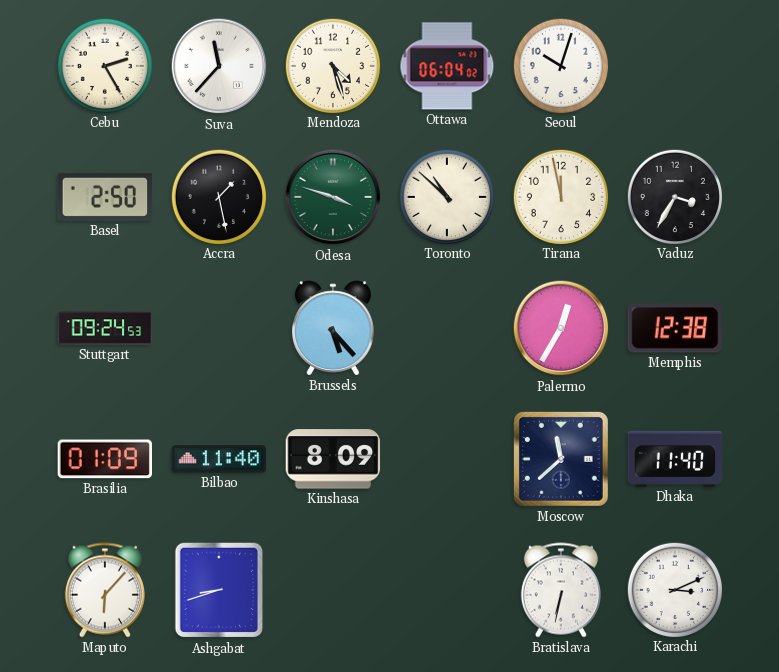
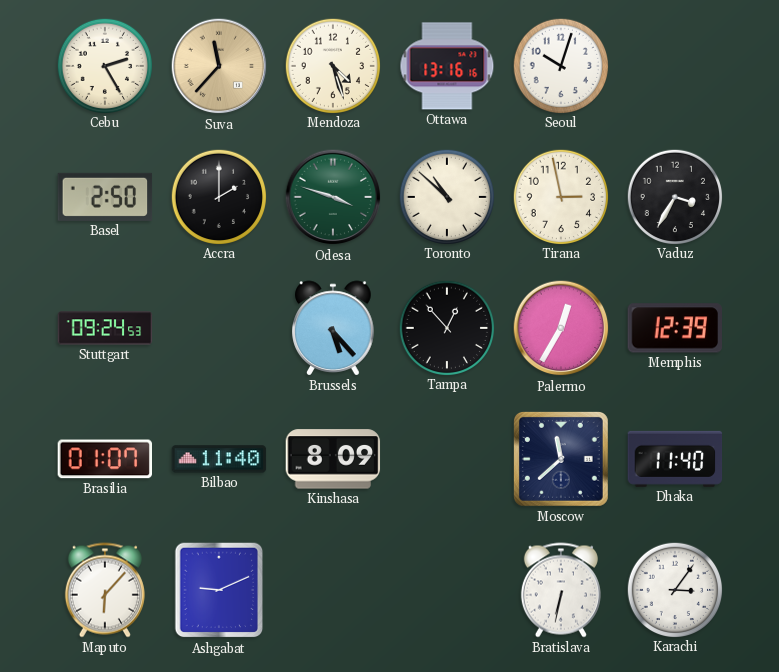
Suva dial: white -> champagne (219, 66)
Ottawa: 06:04 -> 13:16 (447, 66)
Accra: 1:28 -> 2:00 (218, 196)
Tirana: 11:58 -> 2:58 (560, 196)
Tampa: none -> 12:53 (446, 327)
Memphis: 12:38 -> 12:39 (674, 328)
Brasilia: 01:09 -> 01:07 (104, 459)
Ashgabat: 8:42 -> 9:11 (219, 590)
Karachi: 3:11 -> 3:06 (674, 589)
